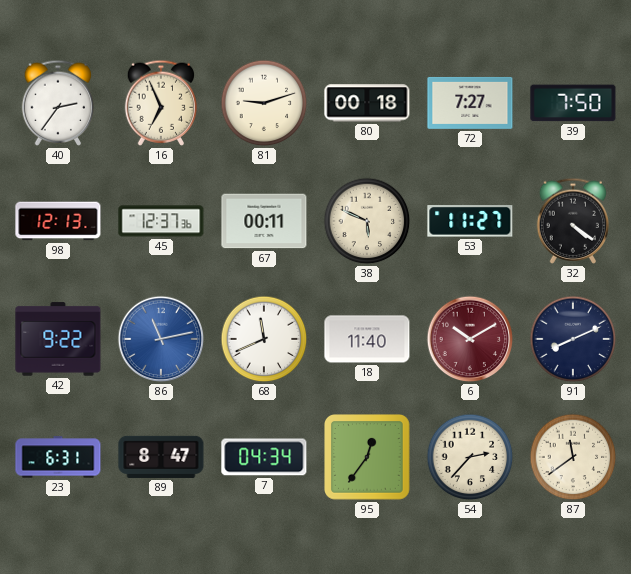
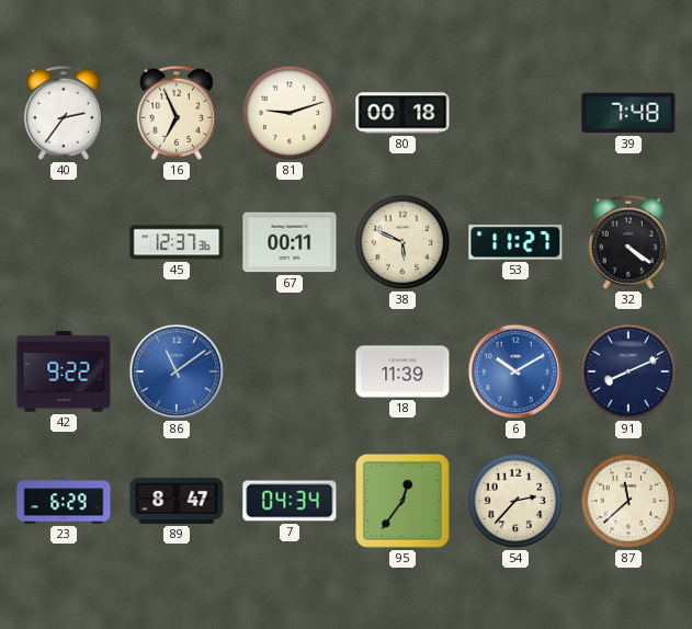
72: 7:27 -> none (470, 103)
39: 7:50 -> 7:48 (628, 113)
98: 12:13 -> none (58, 221)
86: 11:13 -> 11:09 (177, 371)
68: 11:41 -> none (264, 339)
18: 11:40 -> 11:39 (402, 371)
6 dial: burgundy -> blue (515, 371)
23: 6:31 -> 6:29 (64, 501)
87: 11:39 -> 11:38 (628, 501)
